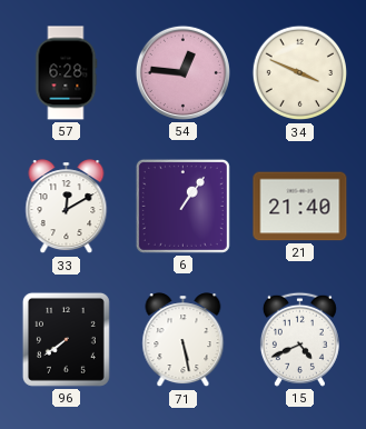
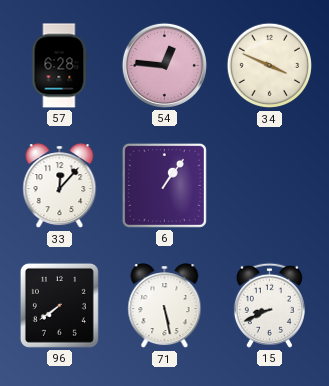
33: 12:10 -> 12:07 (60, 186)
21: 21:40 -> none (300, 207)
15: 4:41 -> 8:41 (269, 305)
